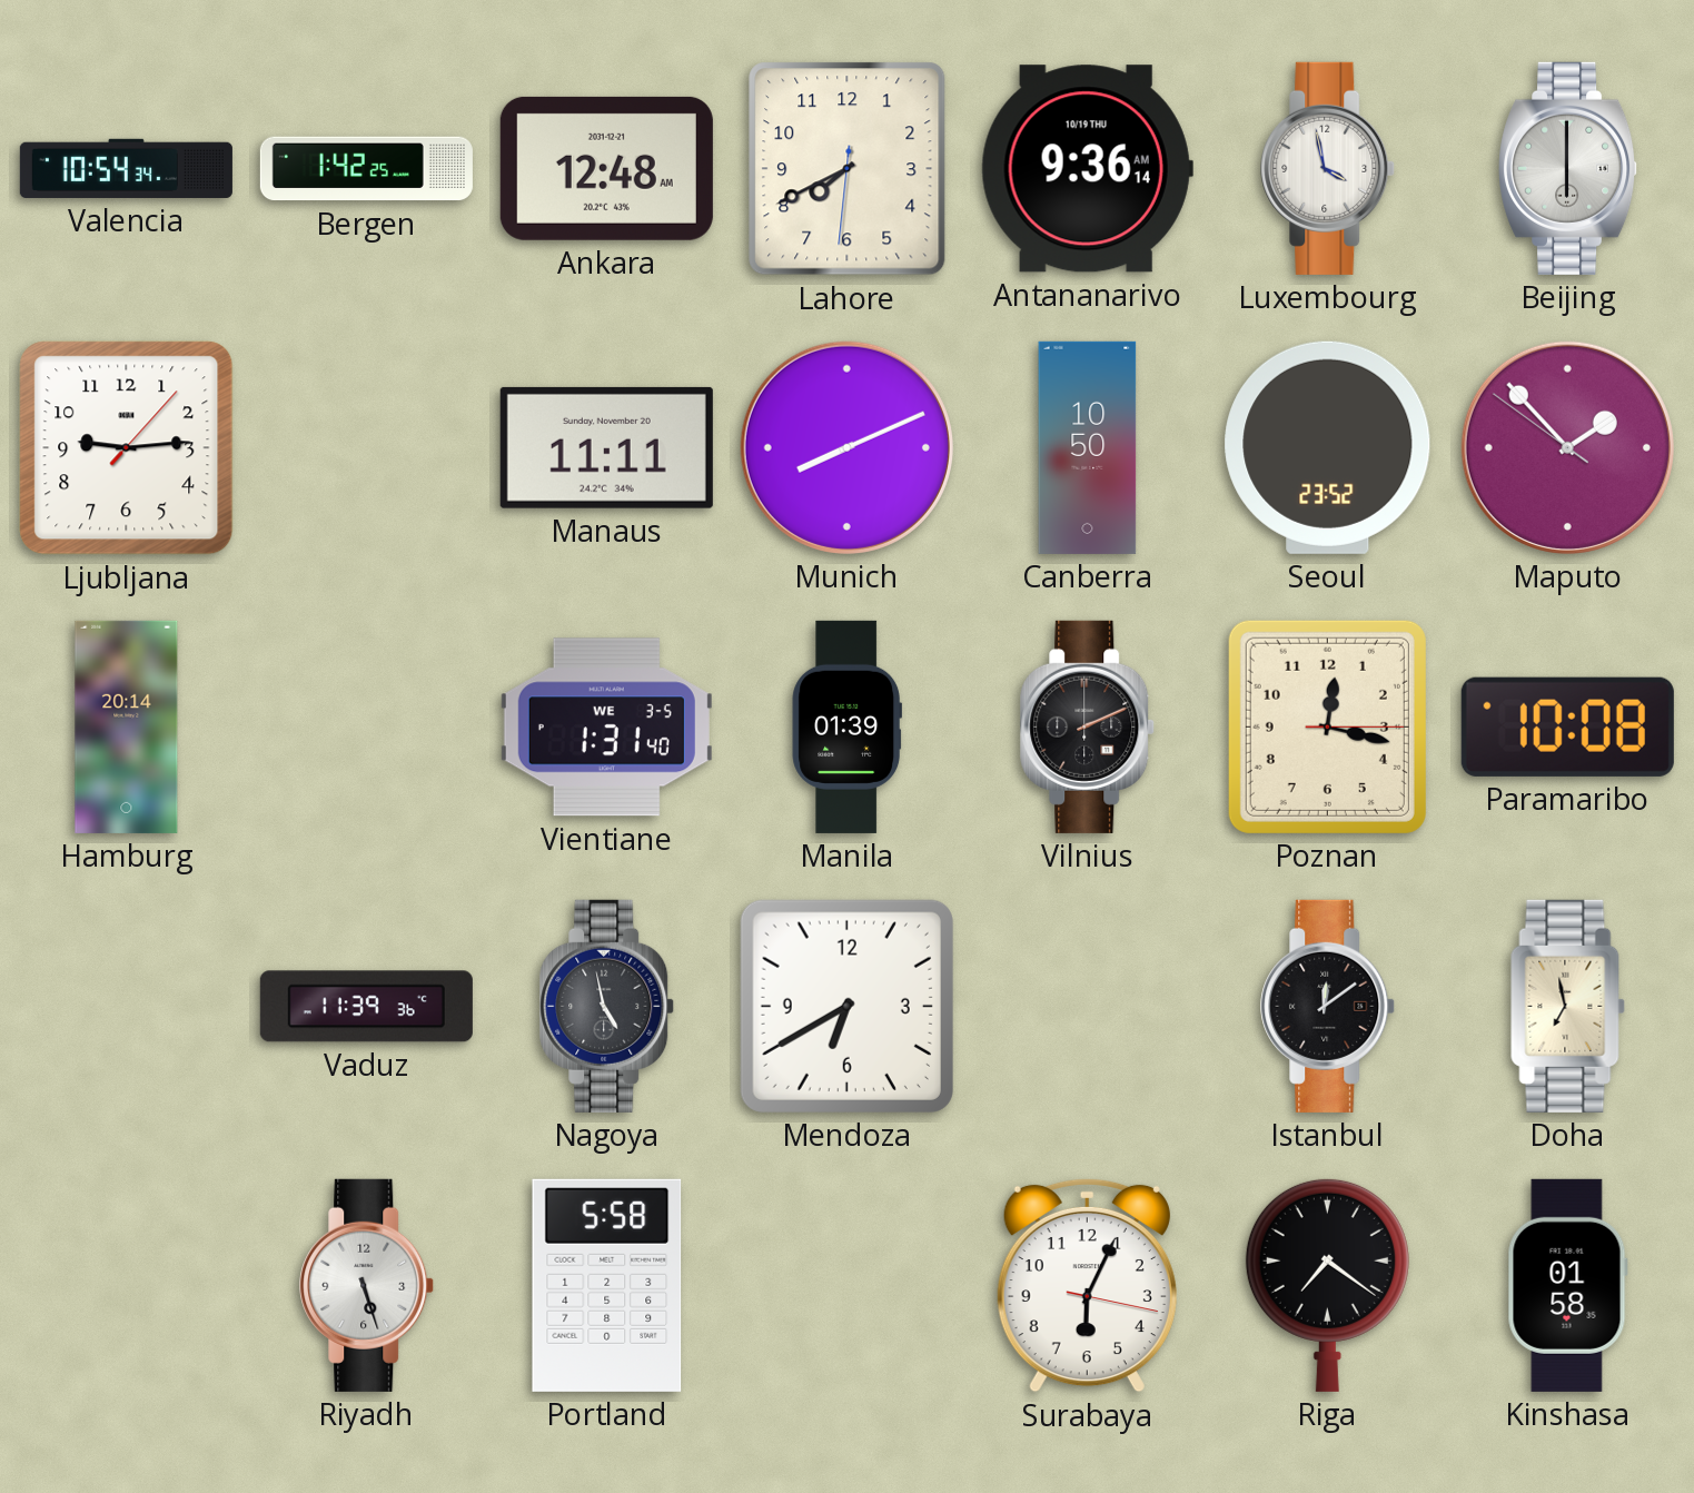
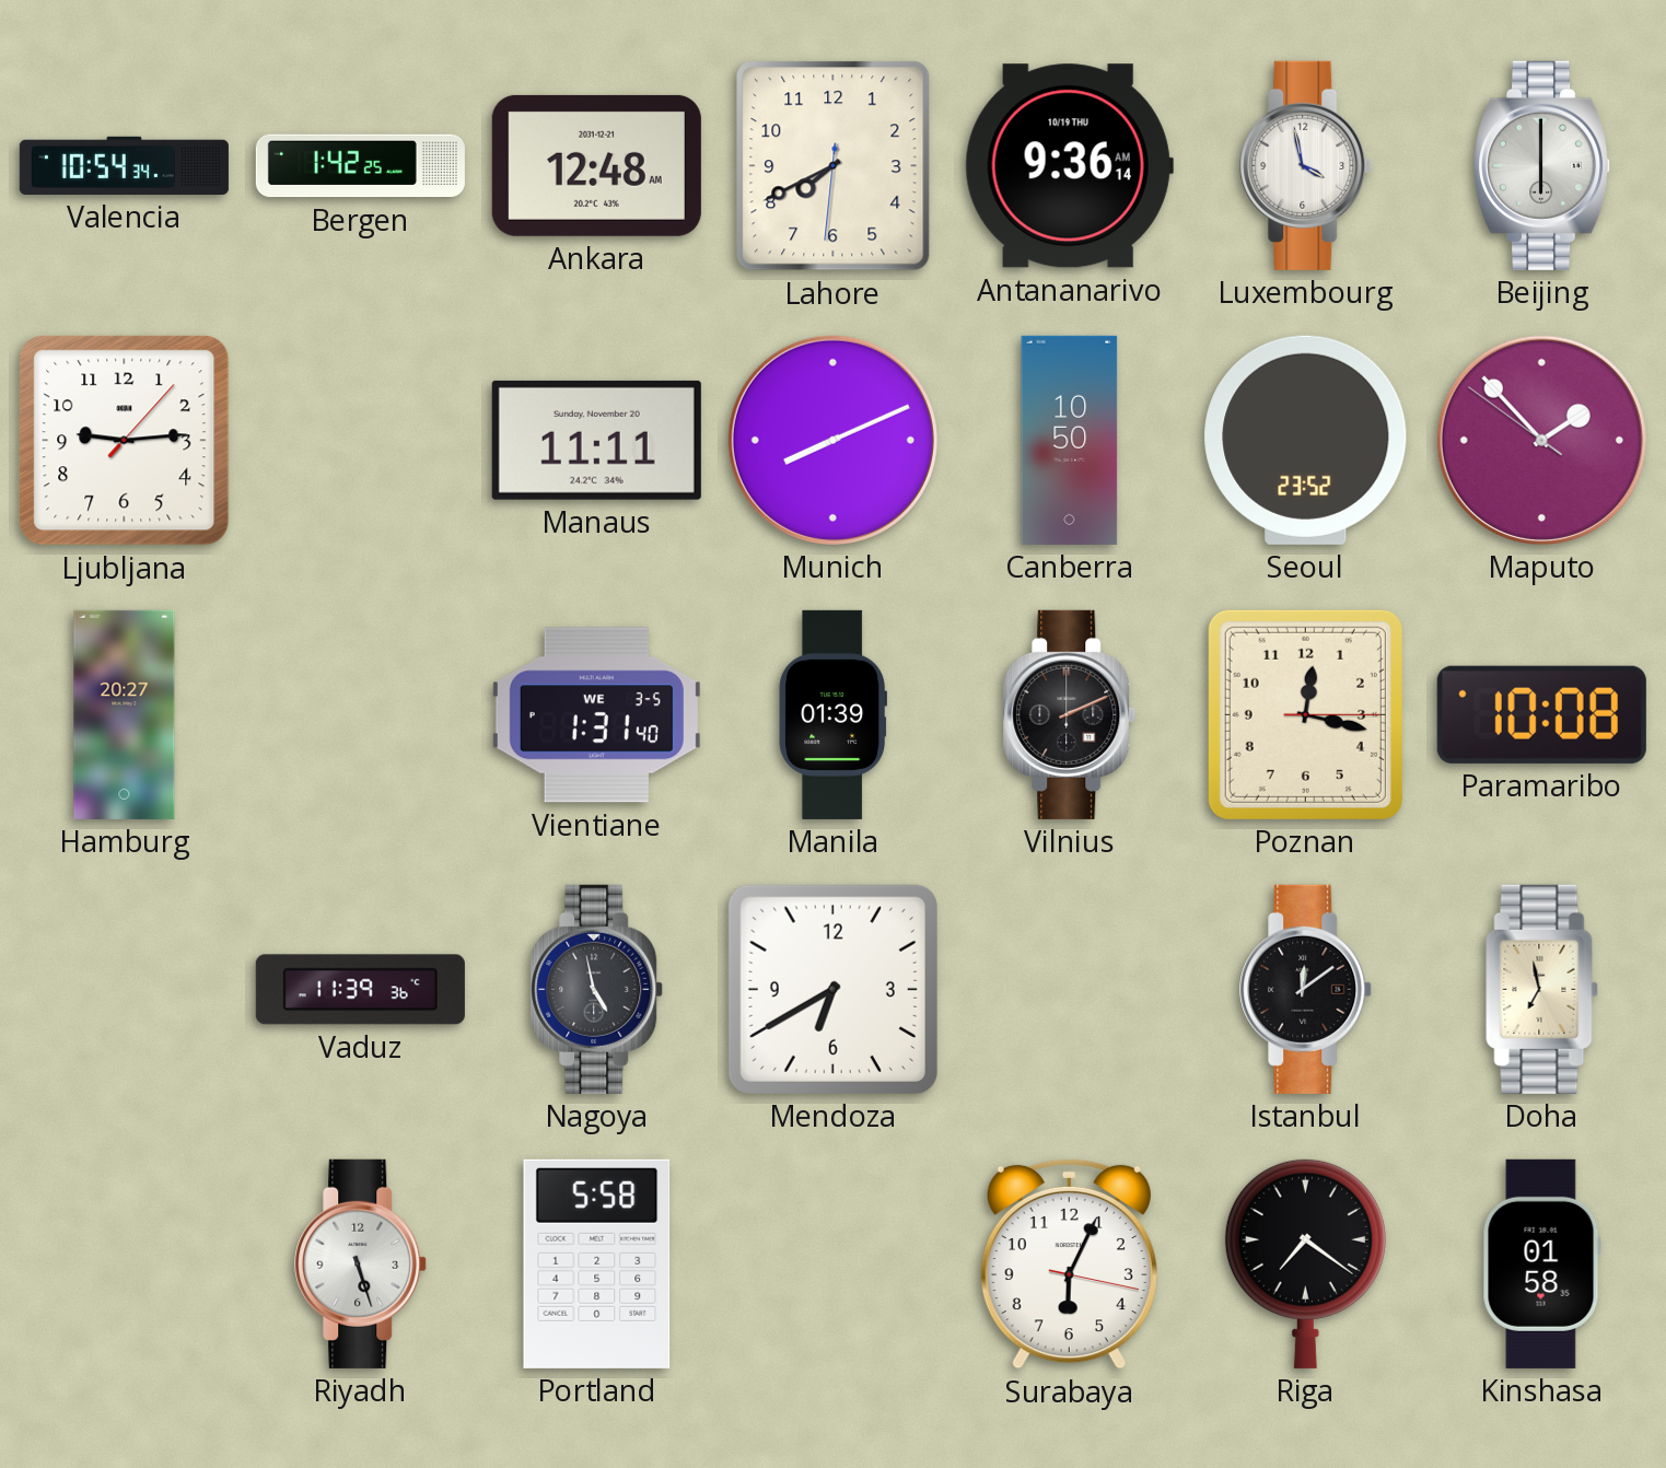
Hamburg: 20:14 -> 20:27 (125, 714)
